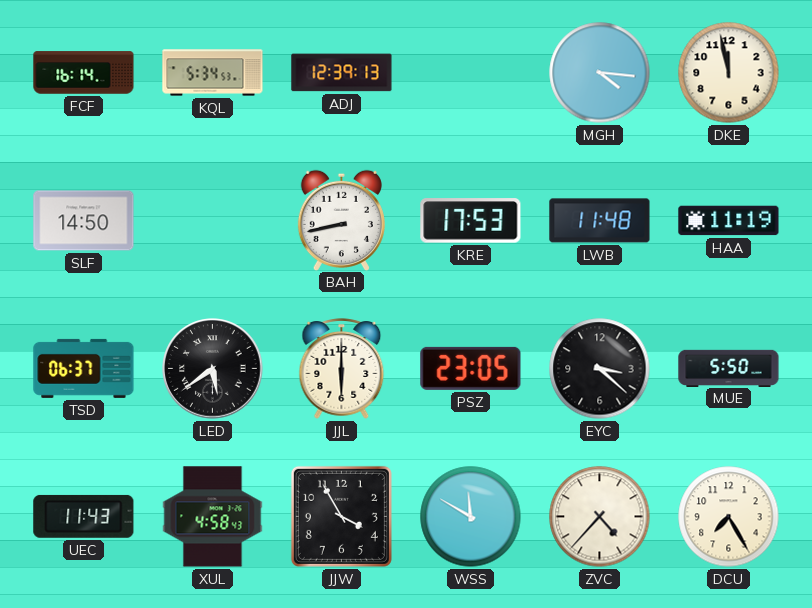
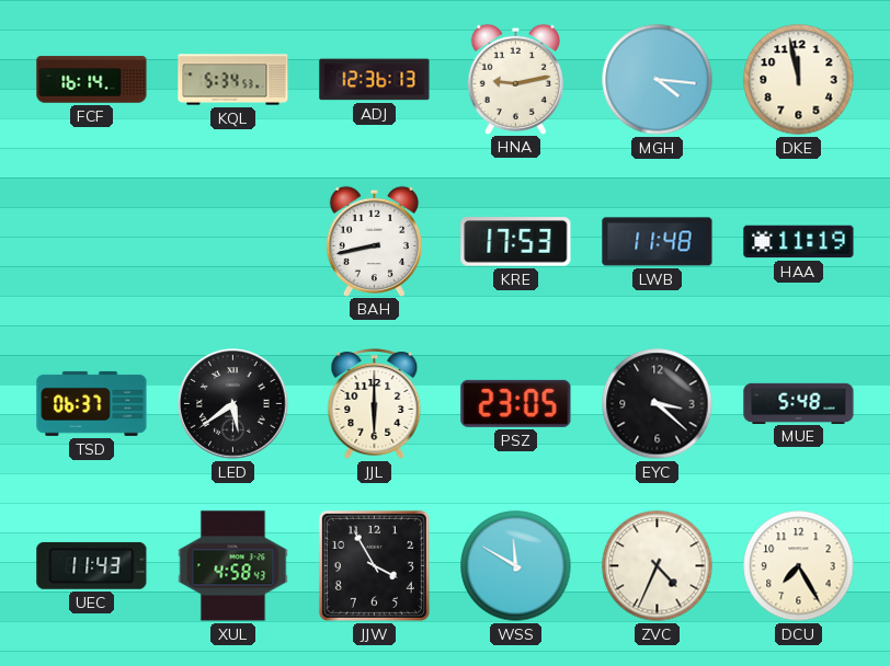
ADJ: 12:39 -> 12:36 (375, 80)
HNA: none -> 9:13 (515, 79)
SLF: 14:50 -> none (84, 221)
MUE: 5:50 -> 5:48 (799, 403)
ZVC: 4:37 -> 4:34 (658, 566)
